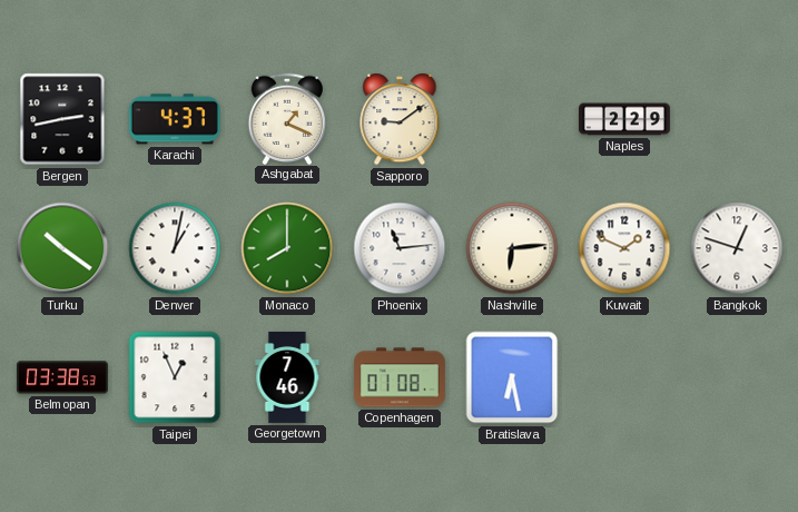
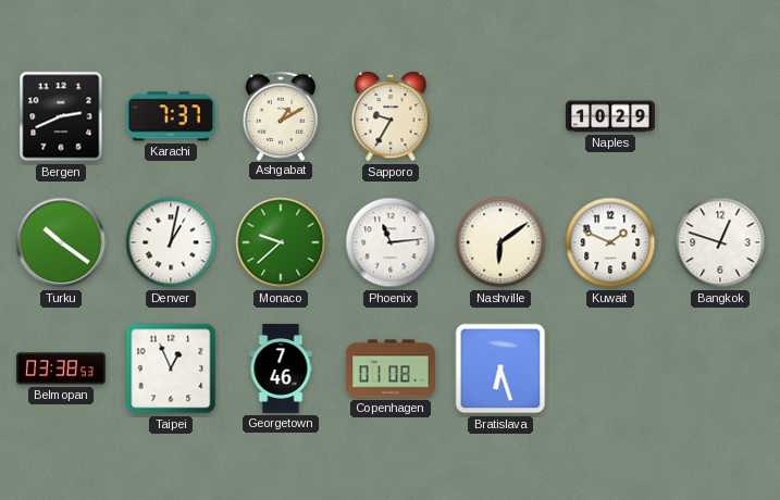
Bergen: 2:43 -> 2:41 (61, 116)
Karachi: 4:37 -> 7:37 (171, 116)
Ashgabat: 1:19 -> 1:10 (280, 115)
Sapporo: 9:09 -> 9:35 (391, 116)
Naples: 2:29 -> 10:29 (610, 116)
Monaco: 8:00 -> 9:38 (281, 242)
Nashville: 6:14 -> 6:09 (500, 242)
Bratislava: 6:28 -> 6:27 (500, 368)
